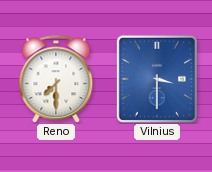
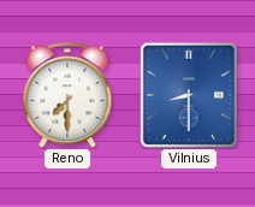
Vilnius: 3:30 -> 8:30 (189, 95)
